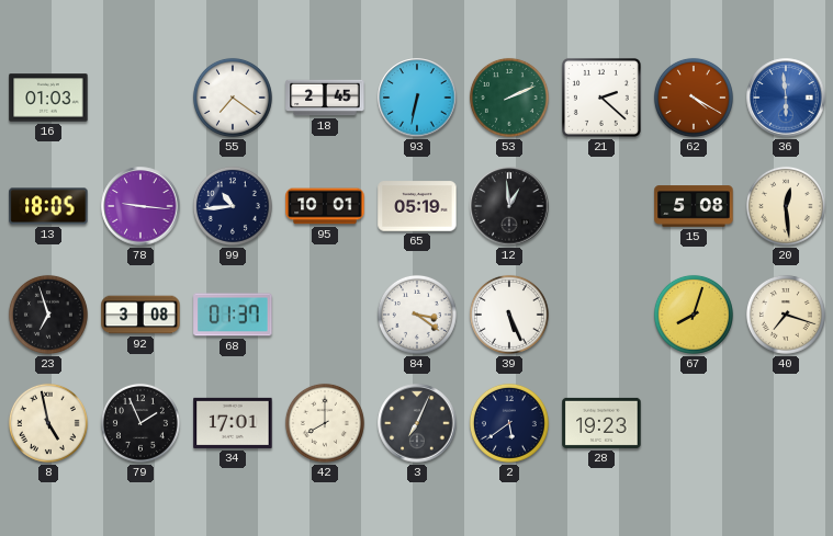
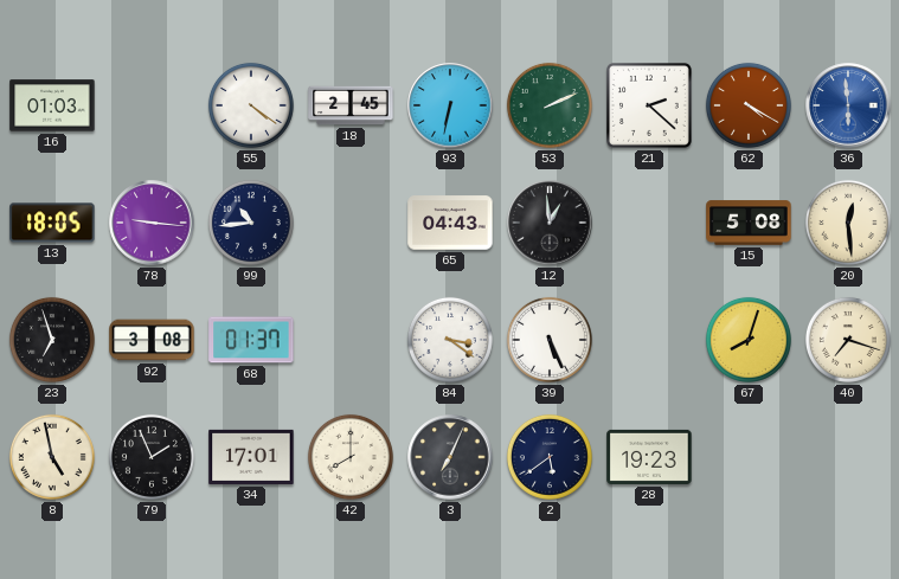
55: 7:21 -> 4:21 (251, 105)
95: 10:01 -> none (325, 206)
65: 05:19 -> 04:43 (450, 223)
